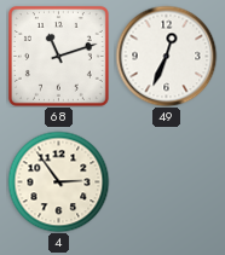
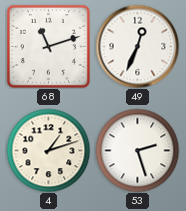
4: 2:54 -> 1:12 (48, 150)
53: none -> 2:27 (137, 150)
